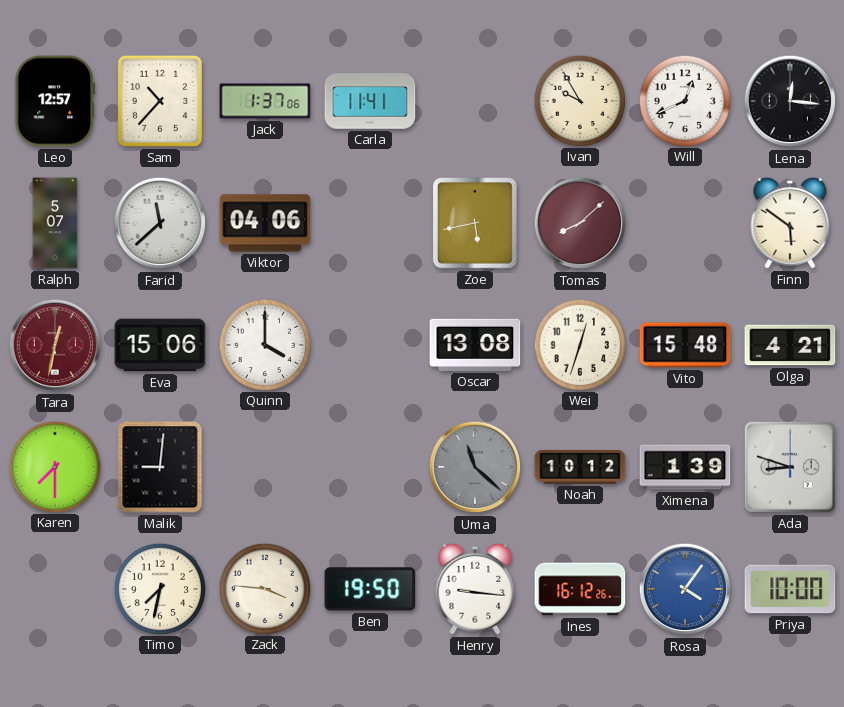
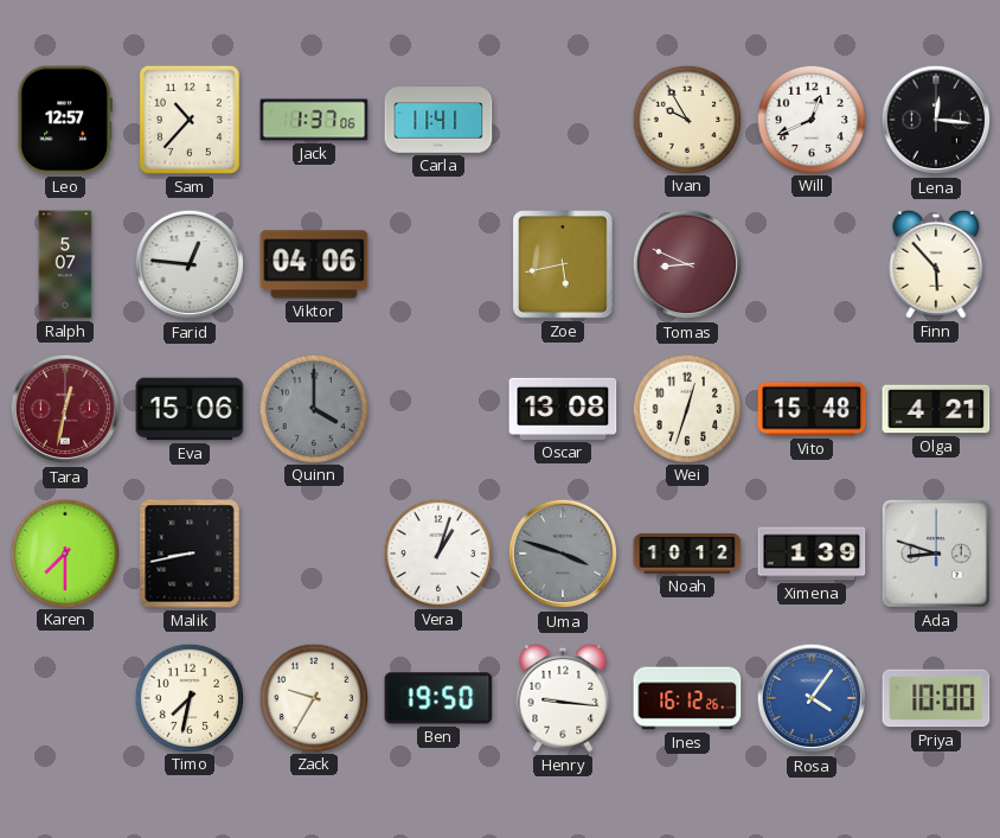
Farid: 11:38 -> 12:46 (190, 264)
Tomas: 8:08 -> 8:49 (687, 264)
Finn: 5:51 -> 5:53 (936, 264)
Quinn dial: white -> grey (313, 408)
Malik: 9:01 -> 8:43 (190, 554)
Vera: none -> 1:03 (437, 552)
Uma: 11:22 -> 3:48 (563, 554)
Zack: 3:46 -> 9:35 (313, 697)
